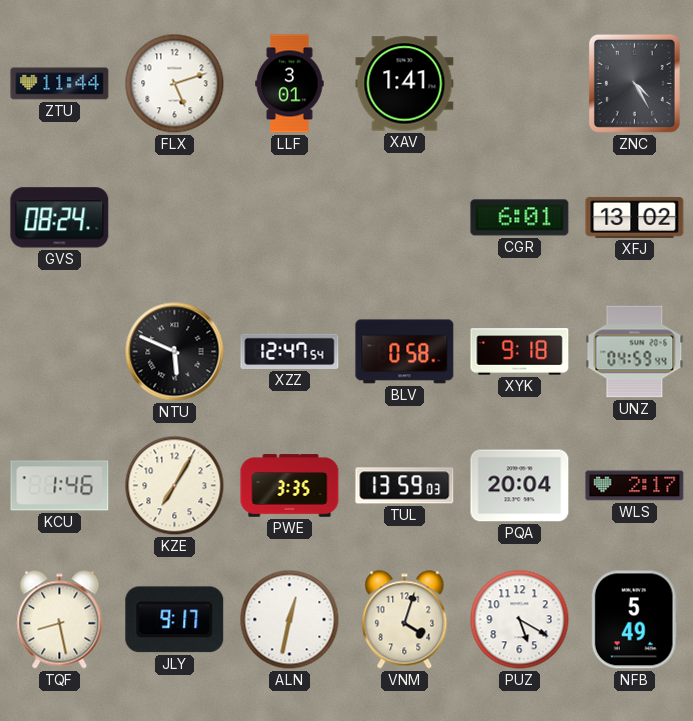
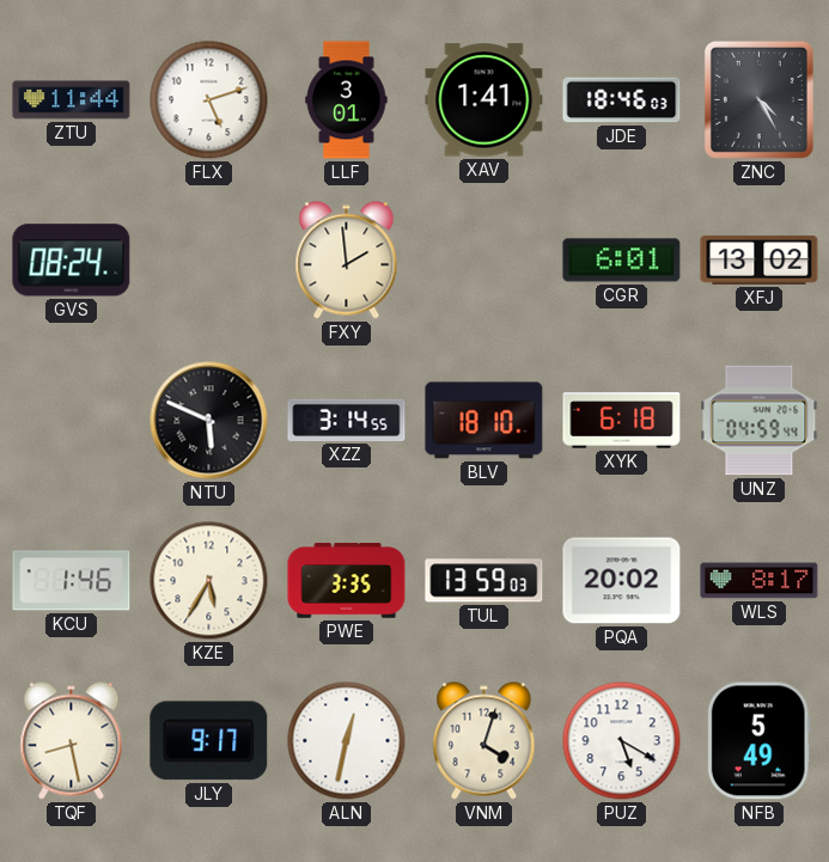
JDE: none -> 18:46 (622, 100)
FXY: none -> 1:59 (347, 261)
XZZ: 12:47 -> 3:14 (347, 420)
BLV: 0:58 -> 18:10 (484, 421)
XYK: 9:18 -> 6:18 (622, 421)
KZE: 7:05 -> 5:35 (209, 581)
PQA: 20:04 -> 20:02 (622, 581)
WLS: 2:17 -> 8:17 (760, 581)
